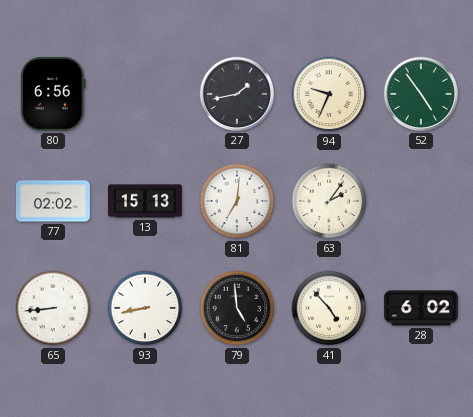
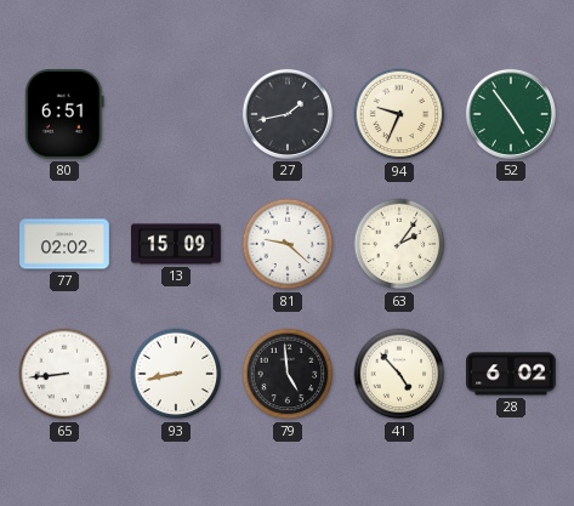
80: 6:56 -> 6:51 (64, 114)
13: 15:13 -> 15:09 (177, 244)
81: 7:01 -> 9:22 (288, 244)
